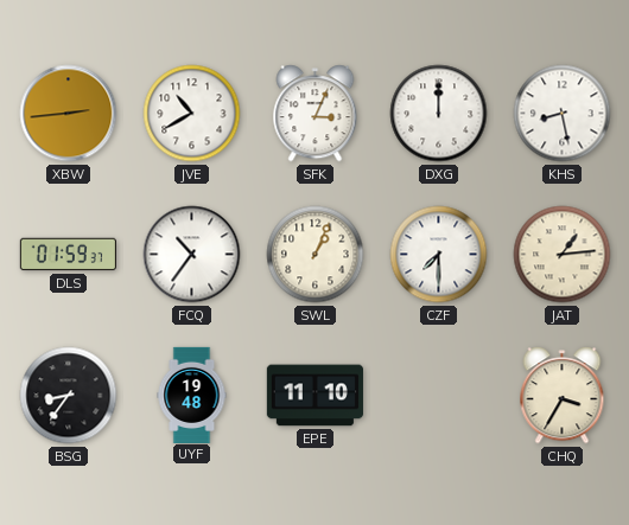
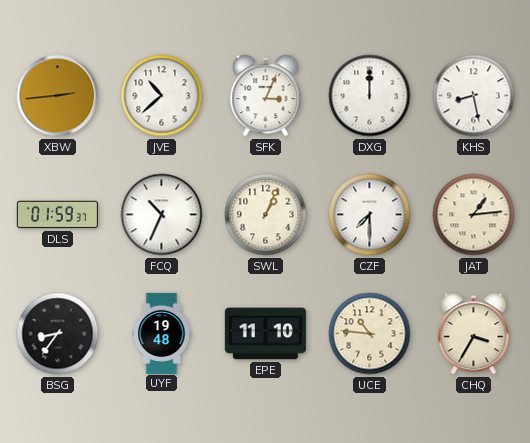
JVE: 10:40 -> 10:38 (162, 96)
FCQ: 10:36 -> 10:34 (162, 215)
UCE: none -> 10:46 (370, 334)
